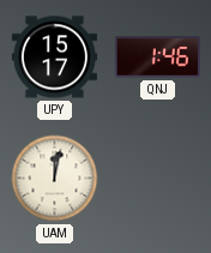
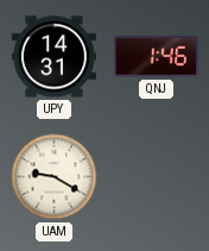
UPY: 15:17 -> 14:31 (53, 57)
UAM: 12:02 -> 9:20 (55, 177)
